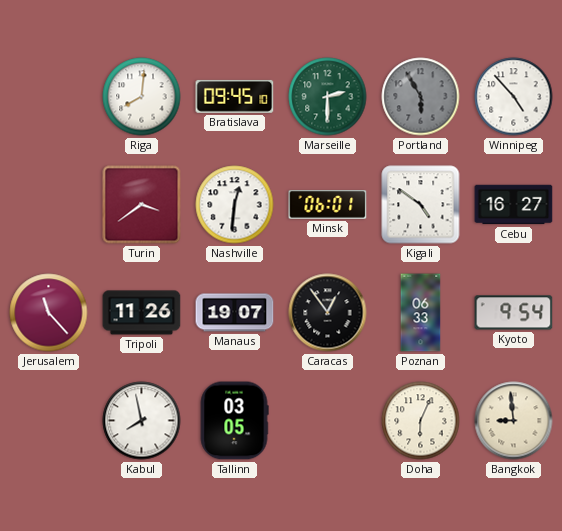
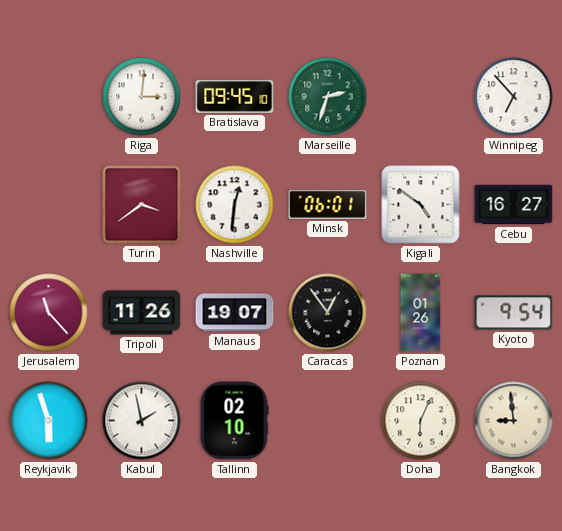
Riga: 8:01 -> 3:01 (142, 97)
Marseille: 2:30 -> 2:33 (328, 97)
Portland: 5:55 -> none (421, 97)
Winnipeg: 4:53 -> 6:53 (514, 97)
Poznan: 06:33 -> 01:26 (421, 313)
Reykjavik: none -> 5:57 (49, 421)
Kabul: 7:58 -> 1:58 (142, 421)
Tallinn: 03:05 -> 02:10 (234, 421)
